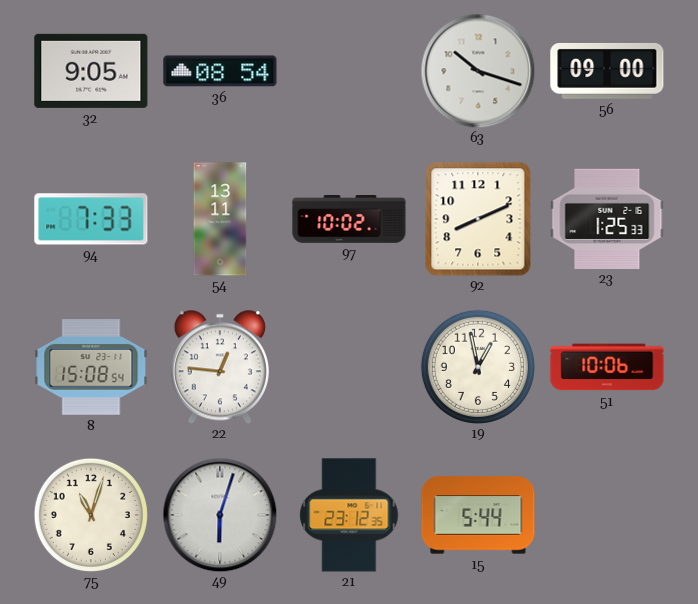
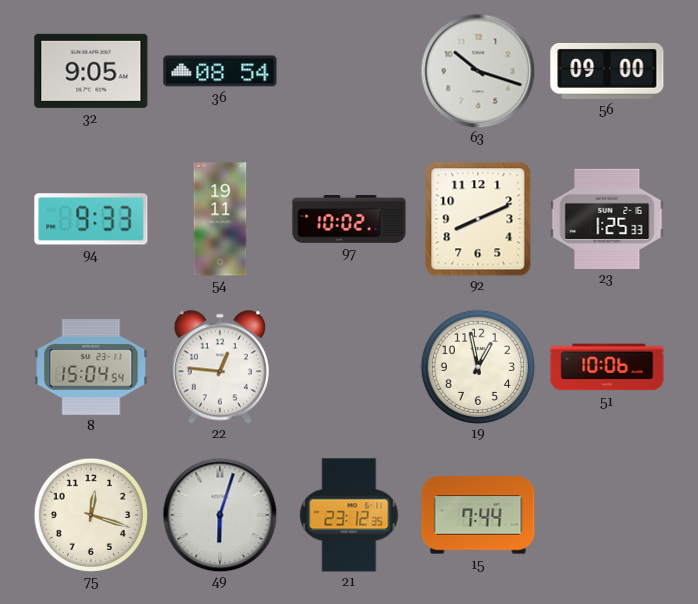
94: 7:33 -> 9:33 (91, 219)
54: 13:11 -> 19:11 (220, 219)
8: 15:08 -> 15:04 (91, 367)
75: 11:03 -> 12:18 (91, 515)
15: 5:44 -> 7:44 (478, 515)
